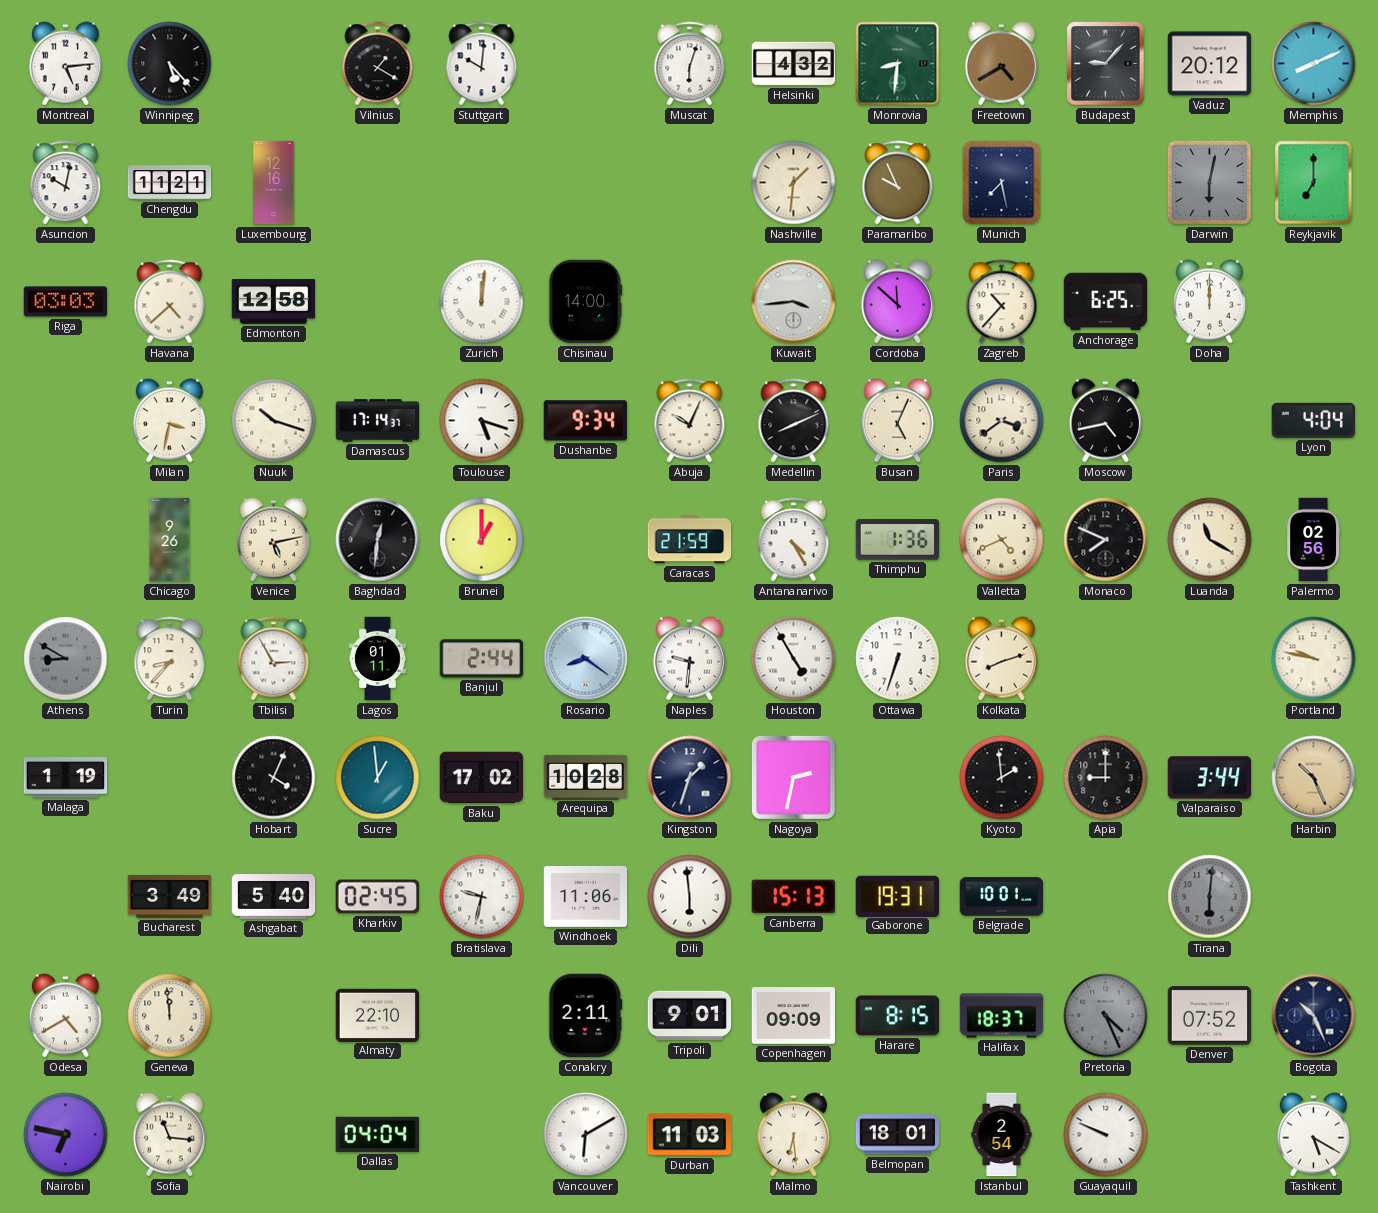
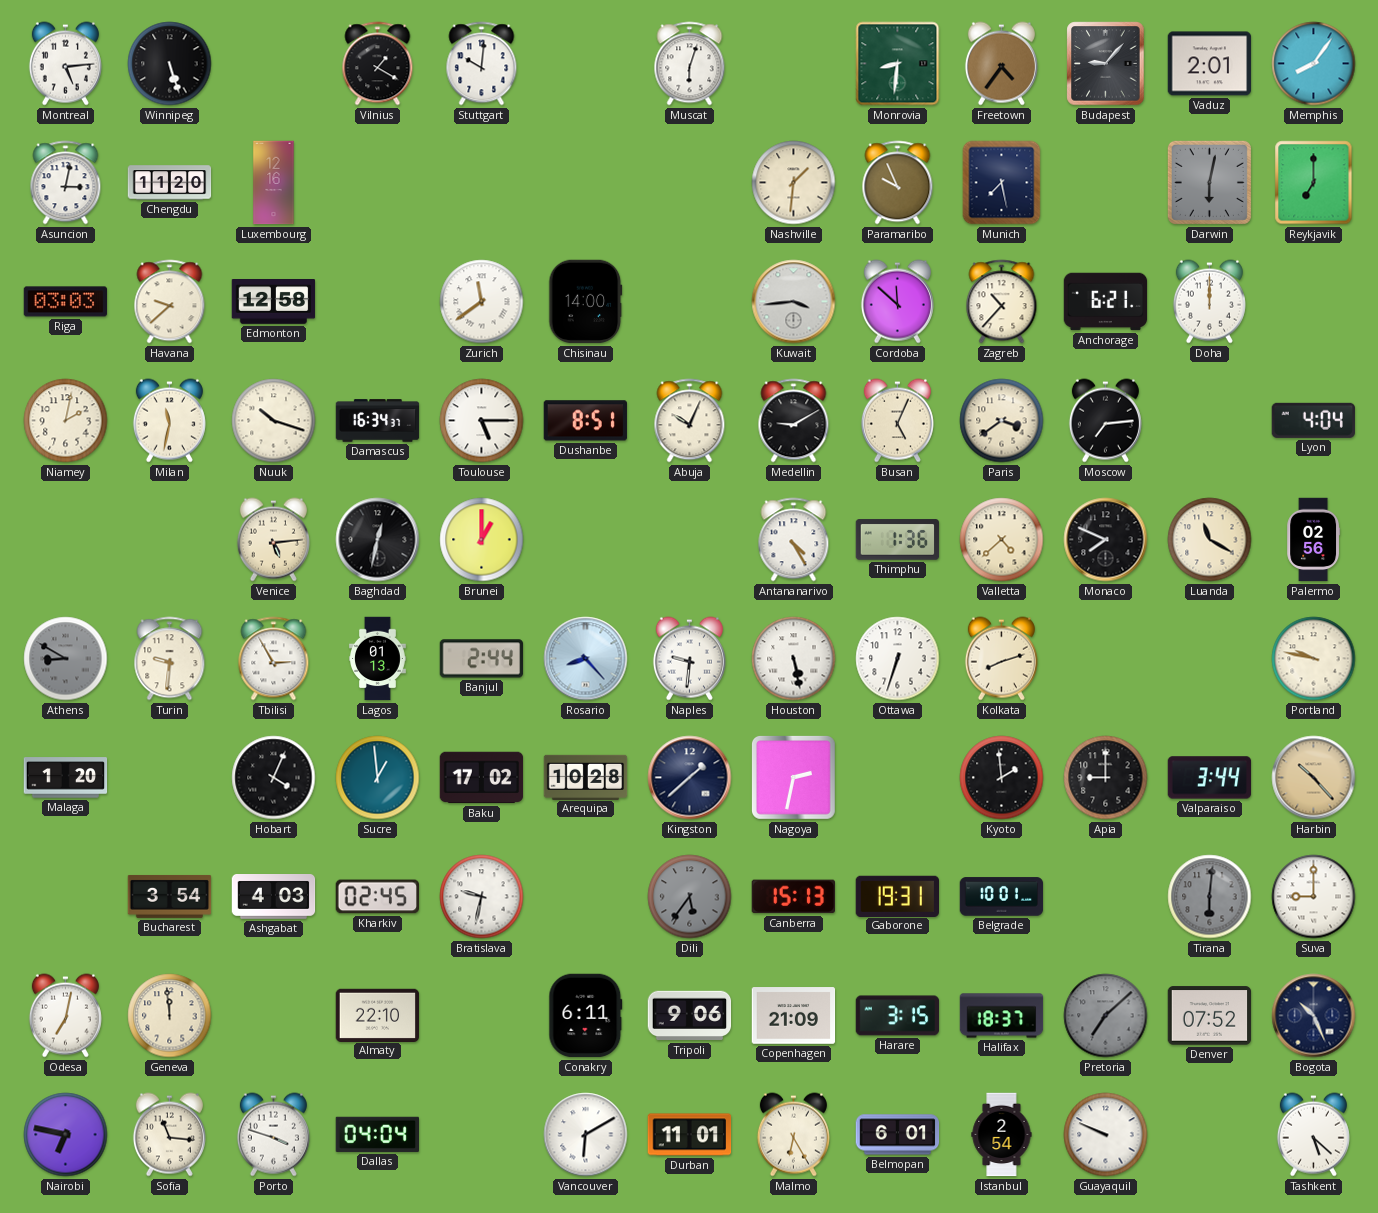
Winnipeg: 5:23 -> 5:27 (170, 64)
Helsinki: 4:32 -> none (794, 64)
Freetown: 4:40 -> 4:36 (1001, 64)
Vaduz: 20:12 -> 2:01 (1210, 64)
Memphis: 8:11 -> 8:06 (1314, 64)
Asuncion: 10:02 -> 3:02 (66, 183)
Chengdu: 11:21 -> 11:20 (170, 183)
Havana: 4:38 -> 9:38 (170, 302)
Zurich: 12:01 -> 11:39 (482, 302)
Anchorage: 6:25 -> 6:21 (1106, 302)
Niamey: none -> 2:02 (66, 421)
Milan: 3:32 -> 11:32 (169, 421)
Damascus: 17:14 -> 16:34 (378, 421)
Toulouse: 5:18 -> 5:15 (482, 421)
Dushanbe: 9:34 -> 8:51 (585, 421)
Medellin: 8:11 -> 9:10 (794, 421)
Moscow: 4:43 -> 7:14 (1105, 421)
Chicago: 9:26 -> none (170, 540)
Venice: 5:13 -> 5:14 (273, 540)
Baghdad: 12:31 -> 12:32 (378, 540)
Caracas: 21:59 -> none (690, 540)
Valletta: 4:41 -> 4:38 (1002, 540)
Turin: 8:37 -> 9:31 (170, 659)
Lagos: 01:11 -> 01:13 (378, 659)
Rosario: 8:21 -> 8:23 (586, 659)
Houston: 4:55 -> 5:28 (794, 659)
Malaga: 1:19 -> 1:20 (66, 778)
Kingston: 1:33 -> 1:38 (690, 778)
Harbin: 10:26 -> 10:23 (1314, 778)
Bucharest: 3:49 -> 3:54 (170, 896)
Ashgabat: 5:40 -> 4:03 (274, 897)
Windhoek: 11:06 -> none (586, 897)
Dili: 5:59 -> 5:36 (690, 897)
Dili dial: white -> grey (690, 897)
Suva: none -> 9:00 (1314, 897)
Odesa: 4:40 -> 7:02 (65, 1016)
Conakry: 2:11 -> 6:11 (586, 1016)
Tripoli: 9:01 -> 9:06 (690, 1016)
Copenhagen: 09:09 -> 21:09 (794, 1016)
Harare: 8:15 -> 3:15 (898, 1016)
Pretoria: 4:26 -> 7:08 (1106, 1016)
Porto: none -> 3:48 (273, 1135)
Durban: 11:03 -> 11:01 (690, 1135)
Malmo: 6:29 -> 6:25 (793, 1135)
Belmopan: 18:01 -> 6:01 (898, 1135)
Tashkent: 5:20 -> 5:22 (1313, 1135)
